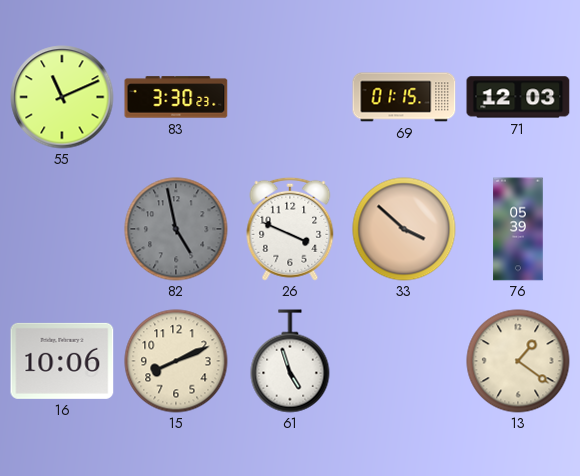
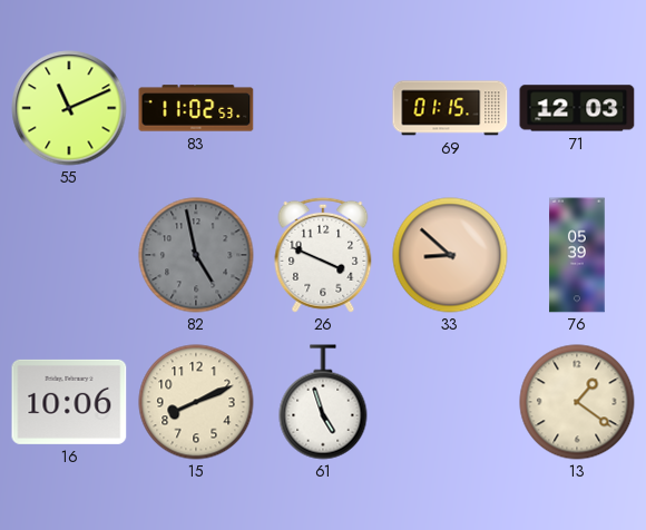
83: 3:30 -> 11:02 (196, 108)
33: 3:52 -> 8:52 (450, 255)
